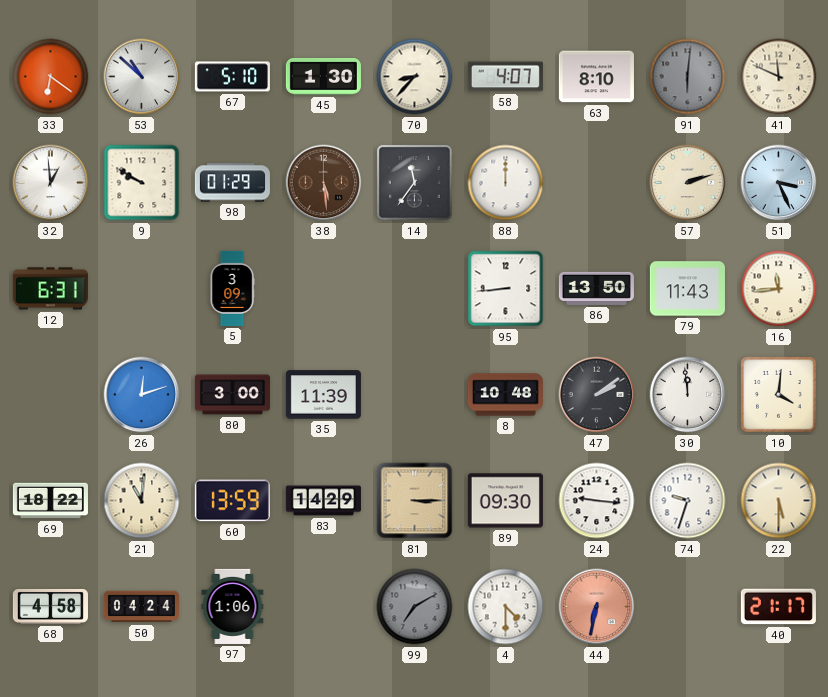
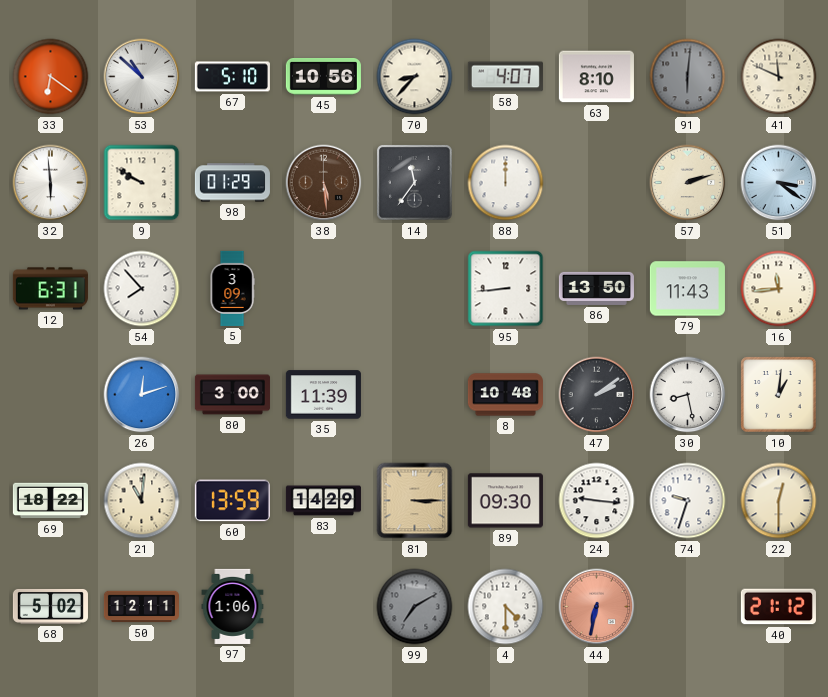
45: 1:30 -> 10:56 (323, 77)
32: 12:59 -> 5:59 (51, 183)
51: 3:26 -> 3:21 (779, 183)
54: none -> 7:53 (142, 289)
30: 11:59 -> 8:28 (688, 395)
10: 4:01 -> 1:01 (779, 395)
22: 5:30 -> 12:30 (779, 501)
68: 4:58 -> 5:02 (50, 606)
50: 04:24 -> 12:11 (141, 607)
40: 21:17 -> 21:12 (778, 607)
